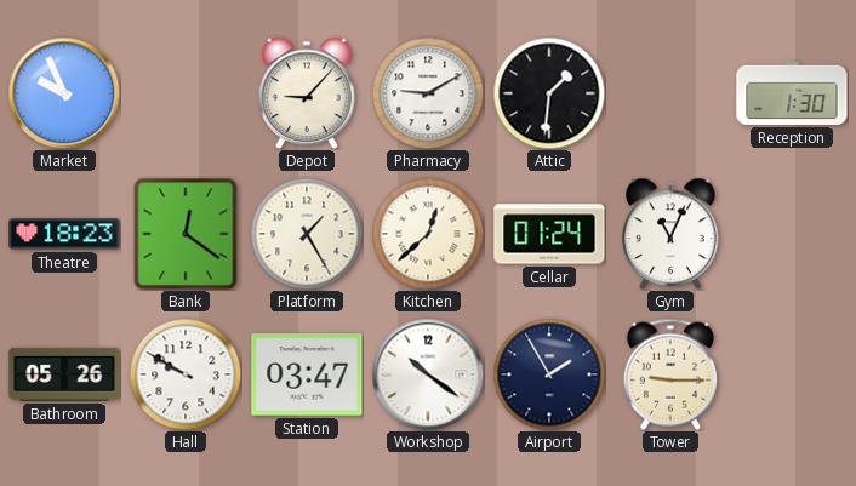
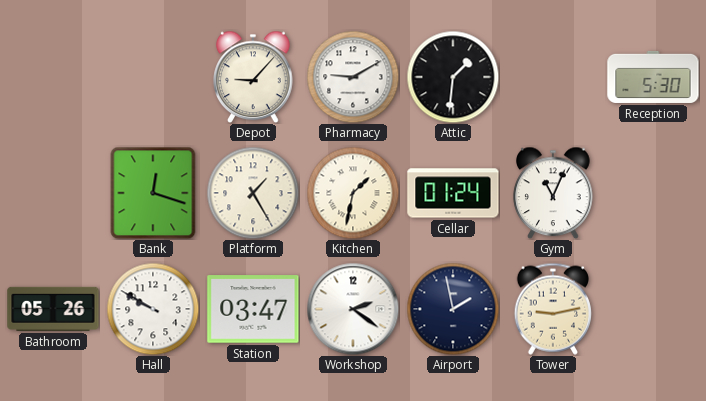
Market: 9:56 -> none (64, 93)
Reception: 1:30 -> 5:30 (653, 77)
Theatre: 18:23 -> none (64, 234)
Bank: 12:21 -> 12:18 (153, 193)
Kitchen: 12:38 -> 1:32 (353, 193)
Workshop: 10:21 -> 2:21 (353, 309)
Airport: 1:55 -> 1:58 (453, 309)
Tower: 9:15 -> 9:13 (553, 309)
